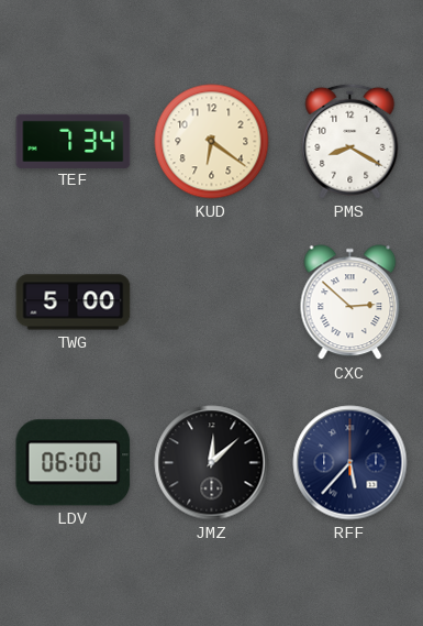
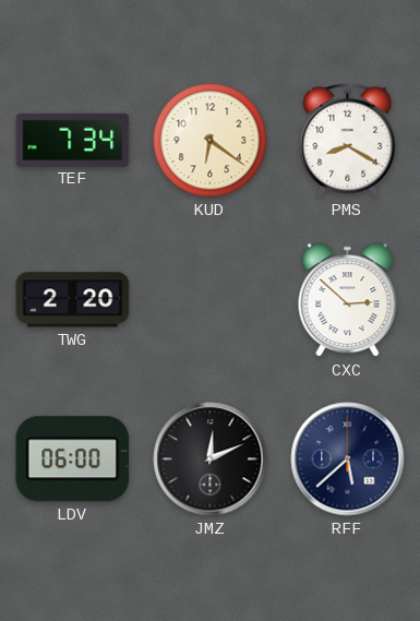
TWG: 5:00 -> 2:20 (73, 300)
JMZ: 12:08 -> 12:11 (211, 459)
RFF: 5:37 -> 5:38 (348, 459)
